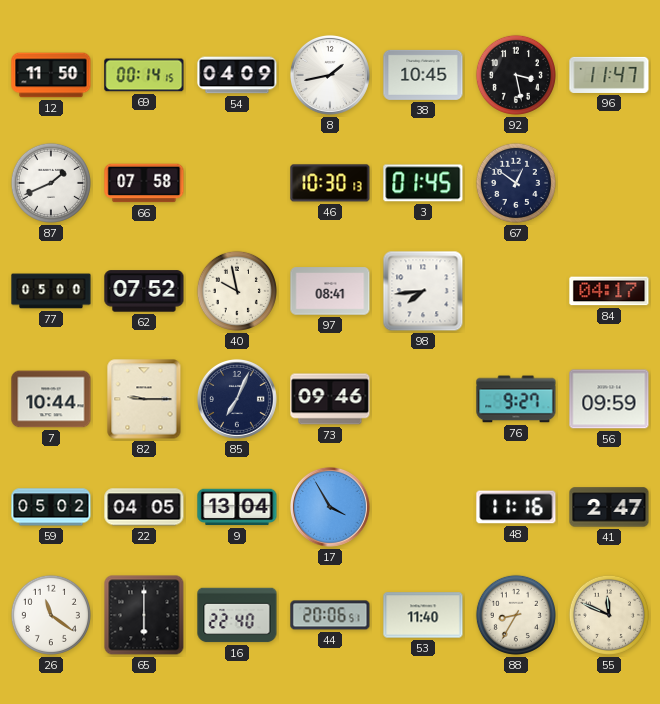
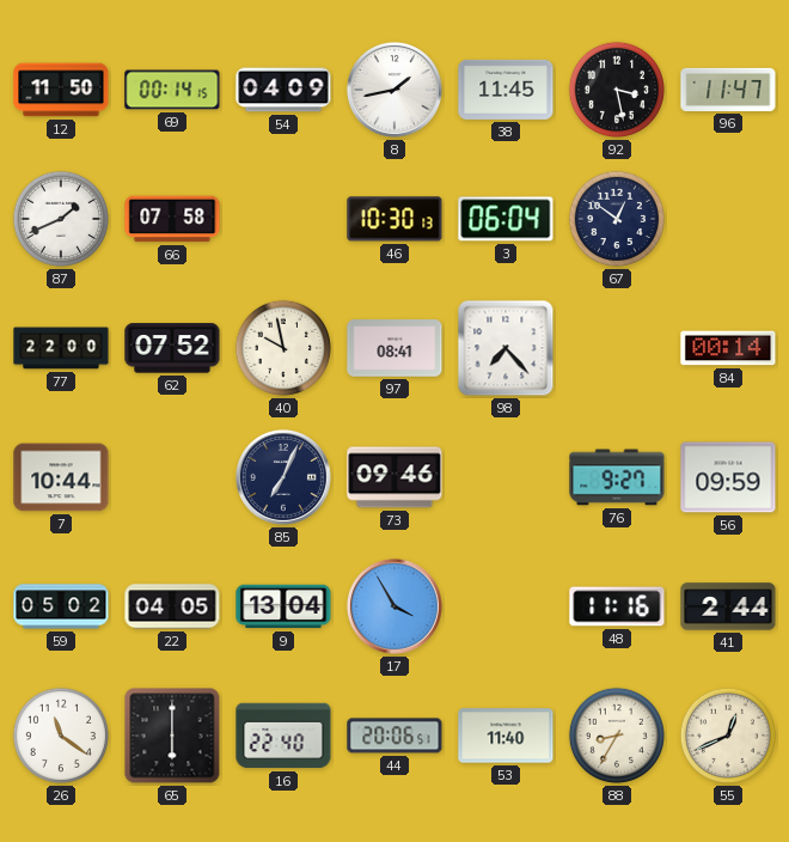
38: 10:45 -> 11:45 (506, 90)
3: 01:45 -> 06:04 (506, 219)
77: 05:00 -> 22:00 (61, 348)
98: 7:44 -> 7:23 (506, 348)
84: 04:17 -> 00:14 (728, 348)
82: 9:15 -> none (144, 399)
41: 2:47 -> 2:44 (728, 606)
55: 11:49 -> 12:41 (728, 736)
